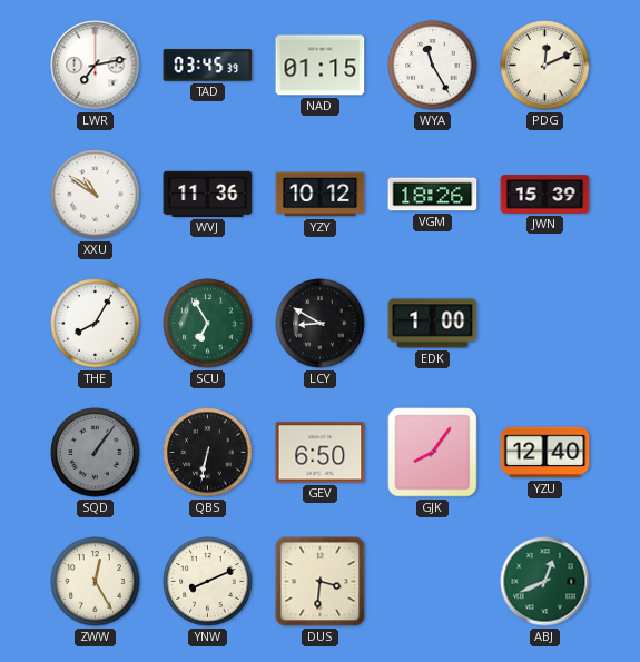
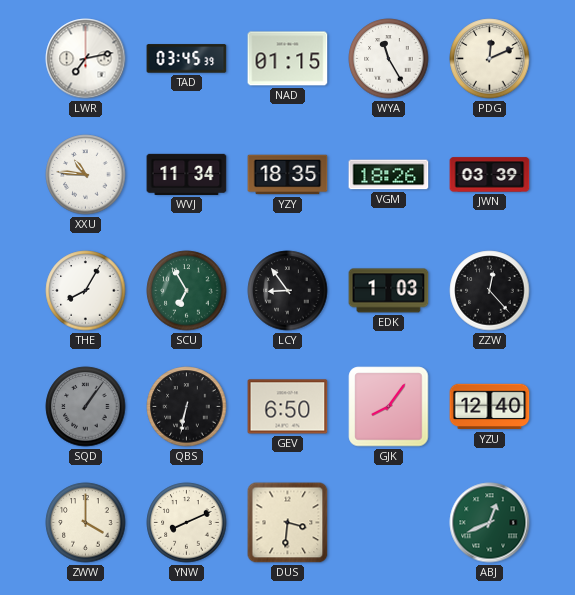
XXU: 10:51 -> 10:46 (86, 175)
WVJ: 11:36 -> 11:34 (187, 174)
YZY: 10:12 -> 18:35 (288, 175)
JWN: 15:39 -> 03:39 (490, 175)
LCY: 8:50 -> 8:54 (288, 291)
EDK: 1:00 -> 1:03 (389, 291)
ZZW: none -> 12:23 (490, 291)
ZWW: 12:25 -> 4:00 (86, 523)
